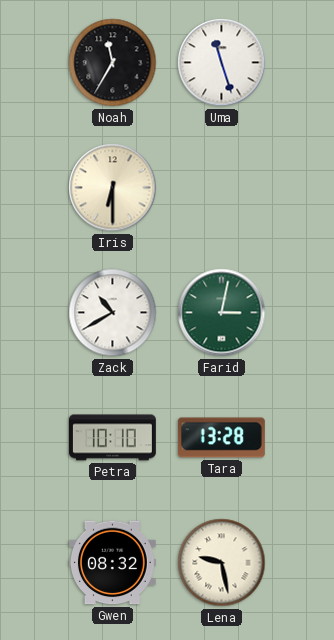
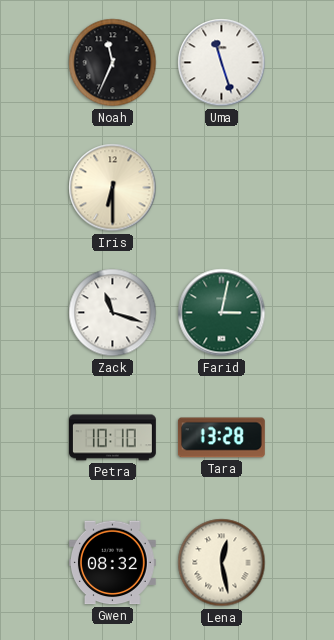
Noah: 11:35 -> 11:34 (113, 63)
Zack: 10:40 -> 11:18 (113, 313)
Lena: 9:28 -> 12:28 (222, 563)
